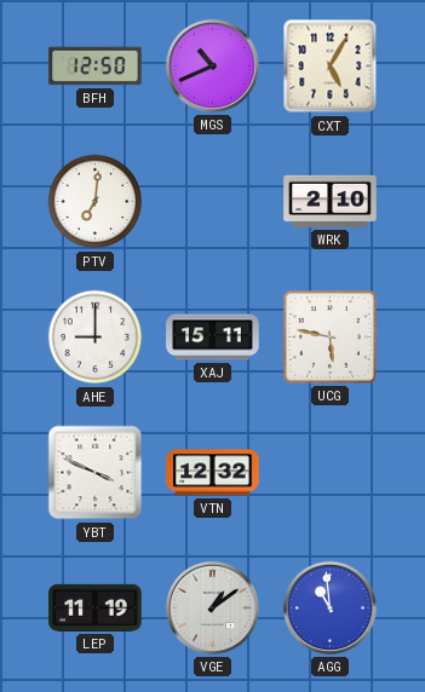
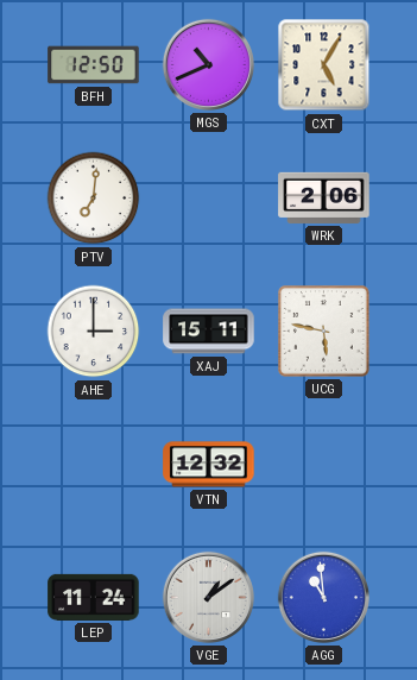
WRK: 2:10 -> 2:06 (324, 197)
AHE: 9:00 -> 3:00 (94, 332)
YBT: 3:49 -> none (96, 473)
LEP: 11:19 -> 11:24 (94, 597)
